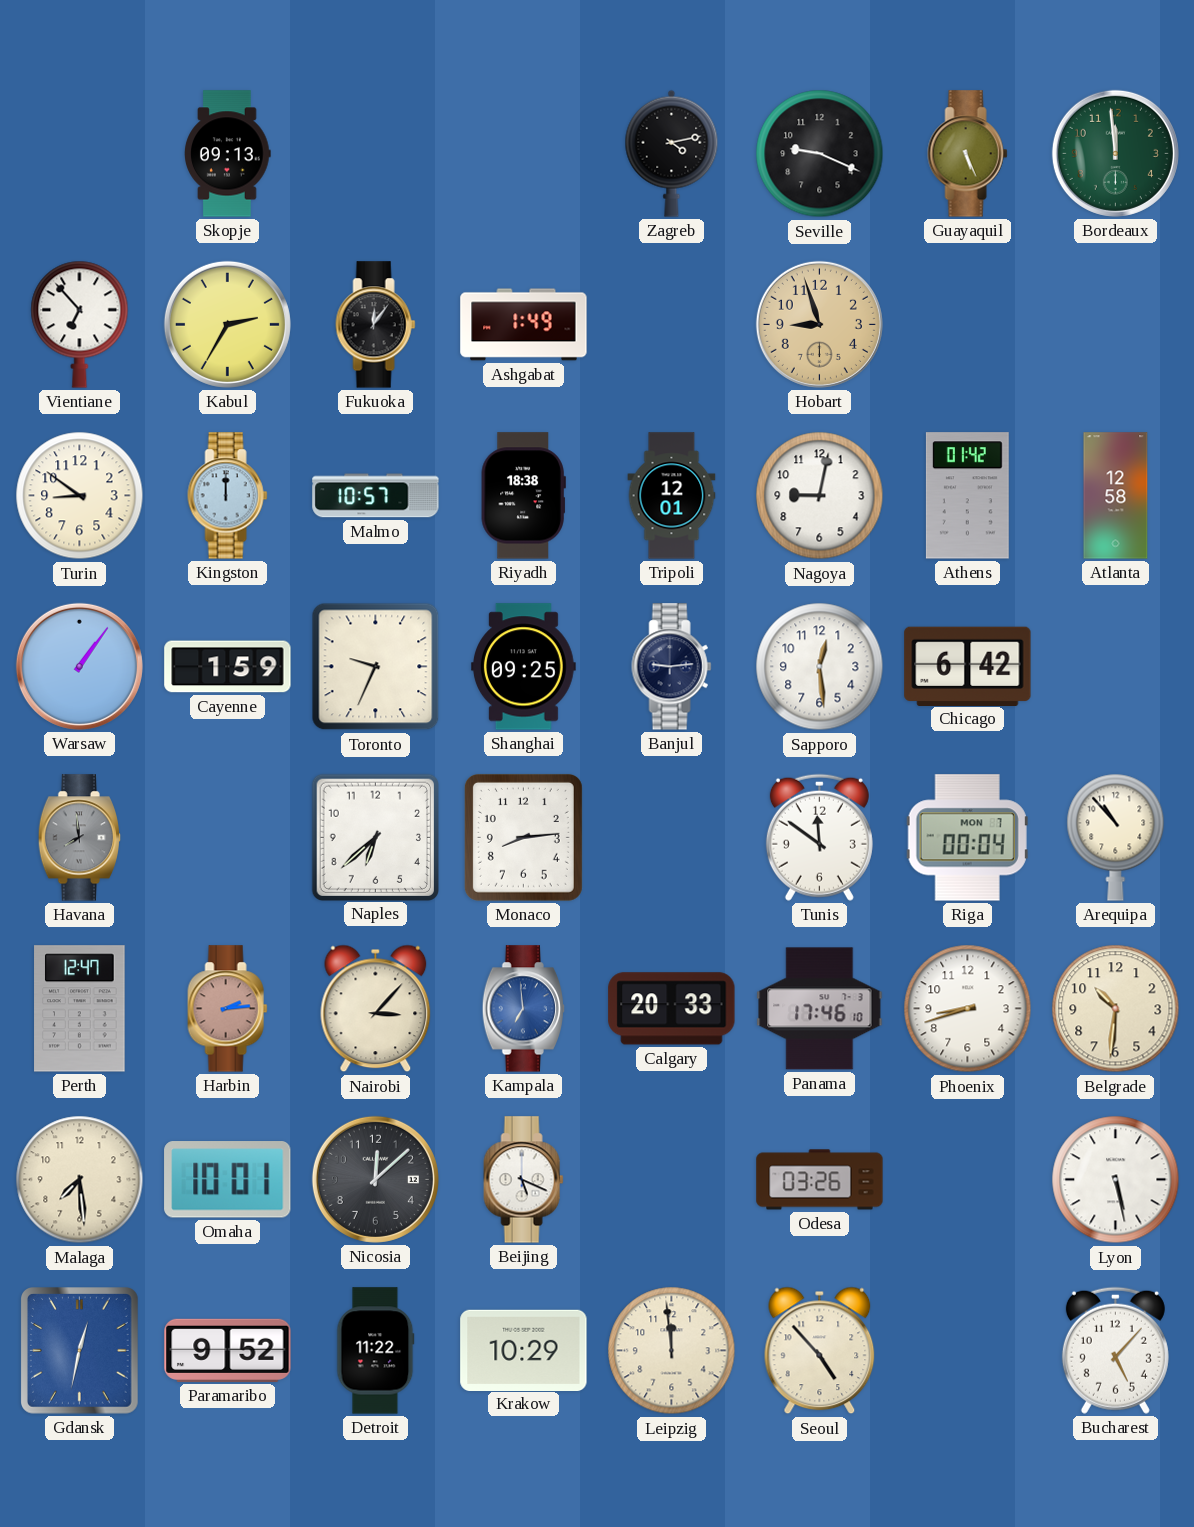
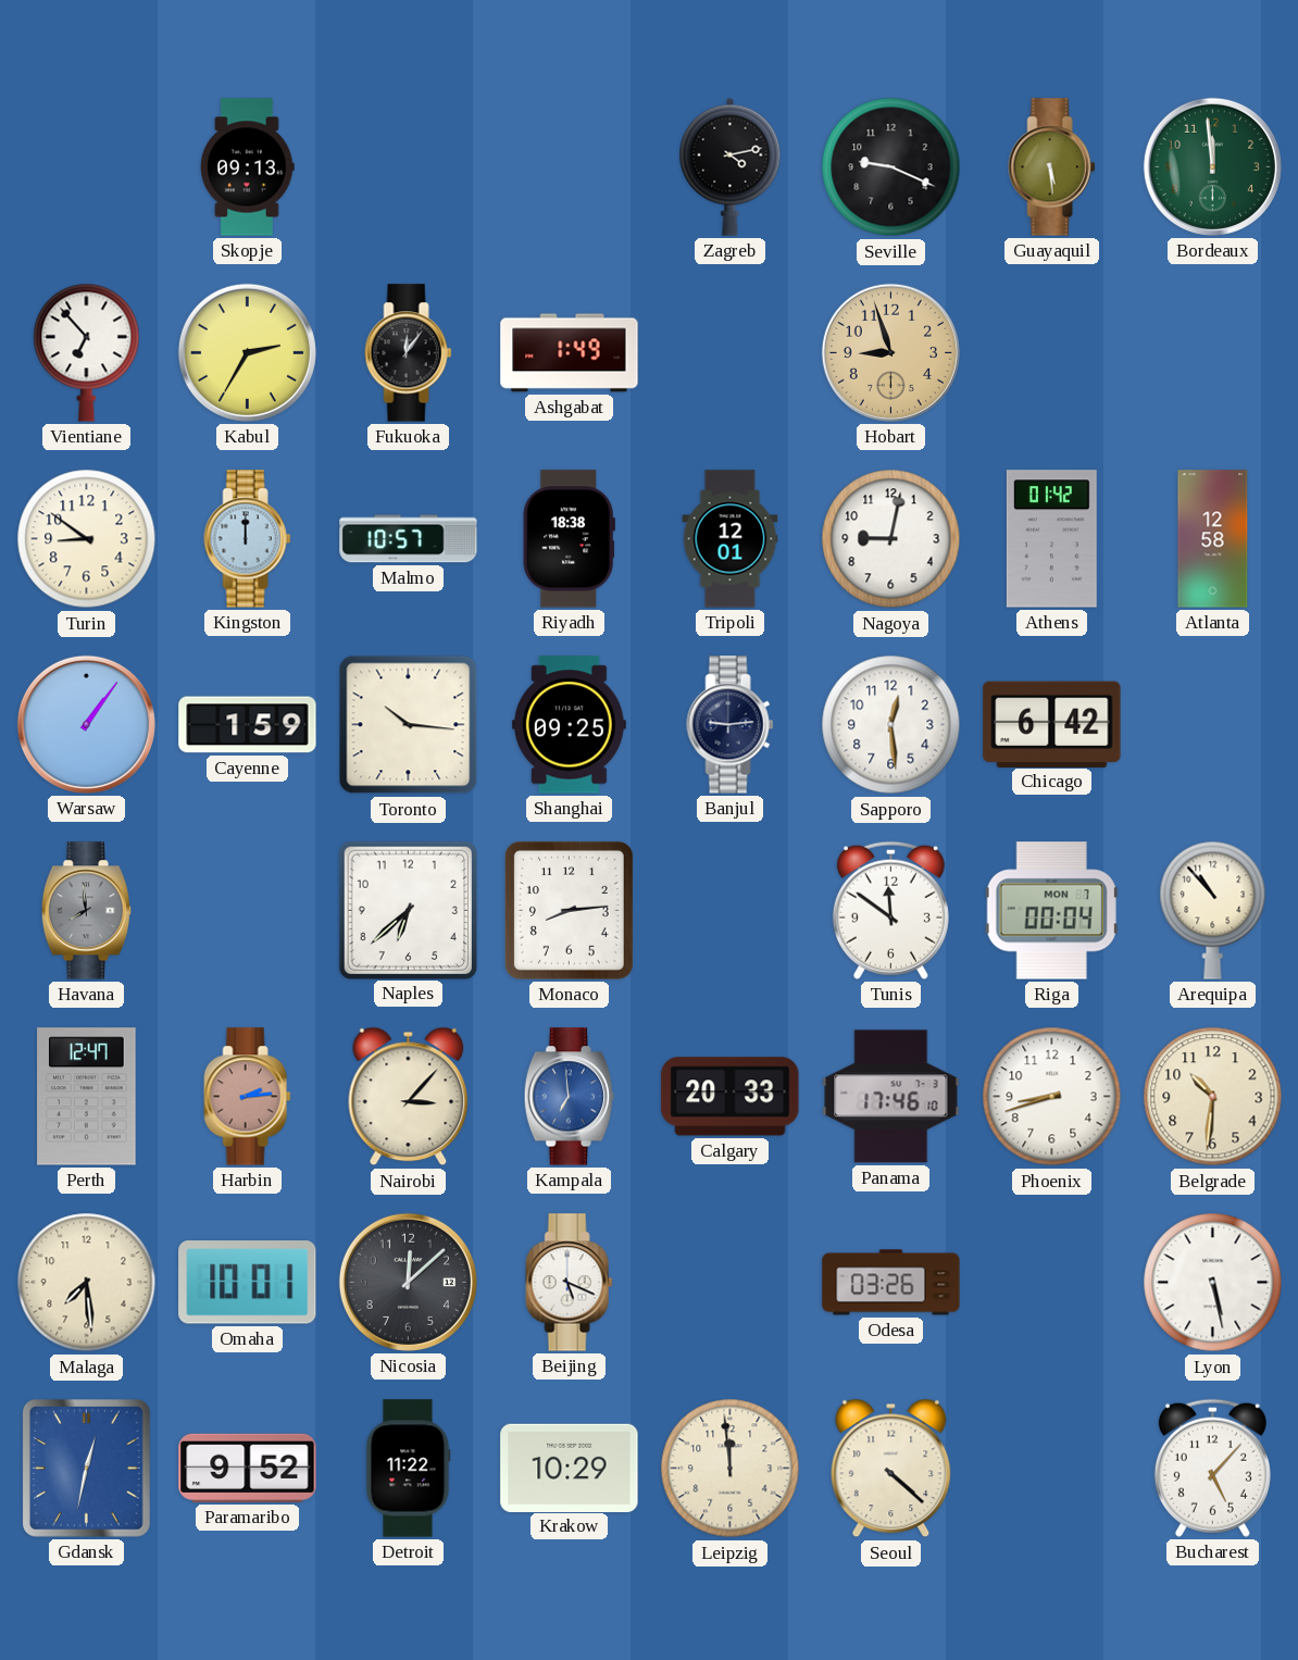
Guayaquil: 5:26 -> 5:29 (1052, 167)
Toronto: 9:34 -> 10:16 (409, 725)
Seoul: 4:53 -> 4:22 (891, 1469)
